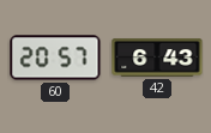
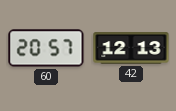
42: 6:43 -> 12:13 (131, 48)
